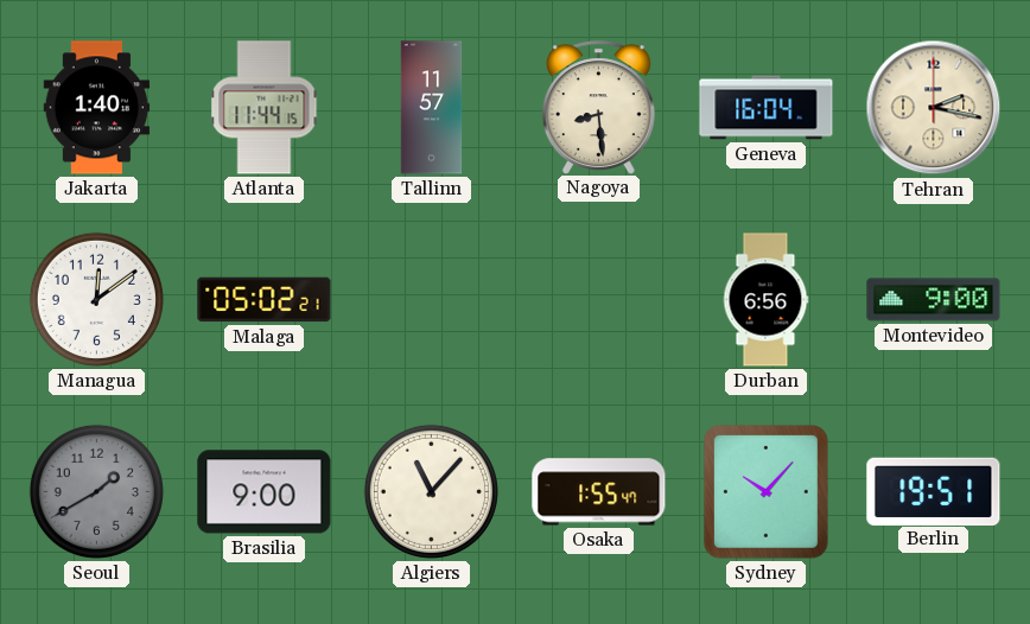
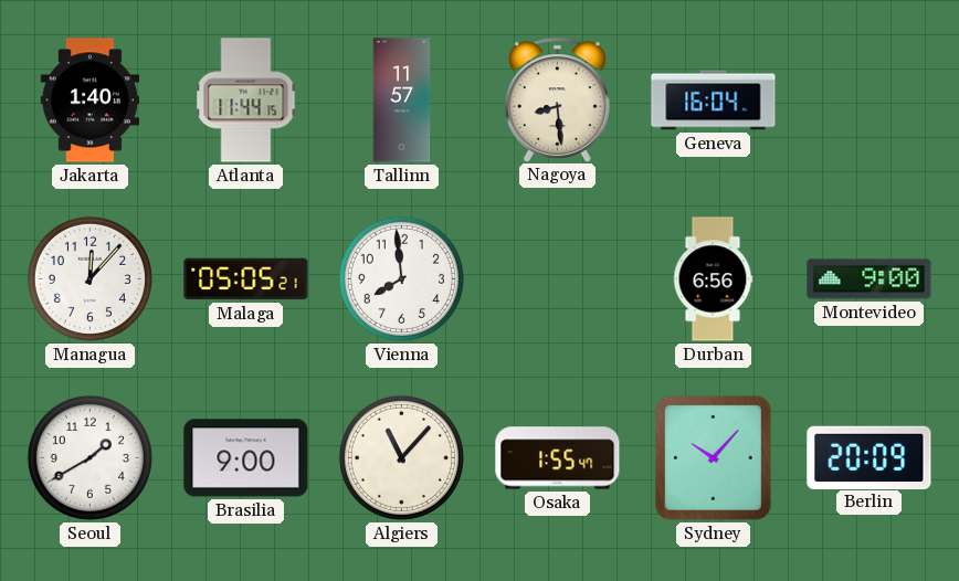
Tehran: 2:17 -> none (934, 108)
Managua: 12:09 -> 12:07 (89, 278)
Malaga: 05:02 -> 05:05 (246, 279)
Vienna: none -> 7:59 (401, 278)
Seoul dial: grey -> white (89, 457)
Berlin: 19:51 -> 20:09 (870, 457)
